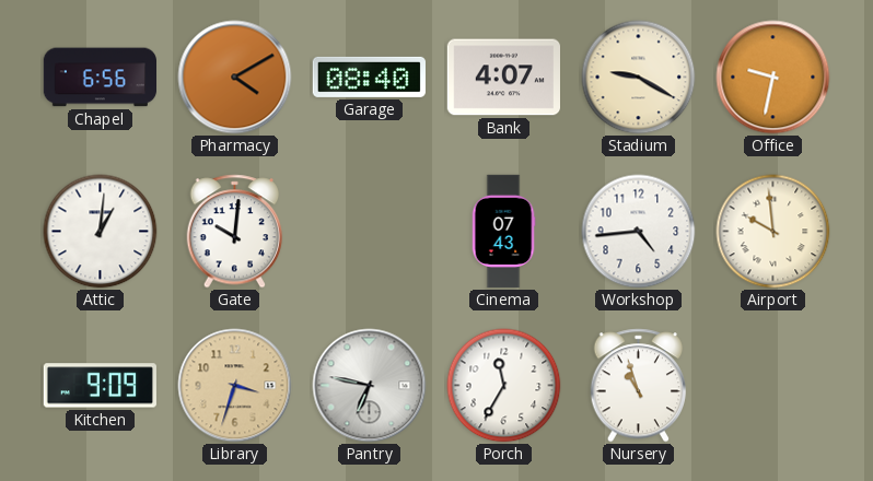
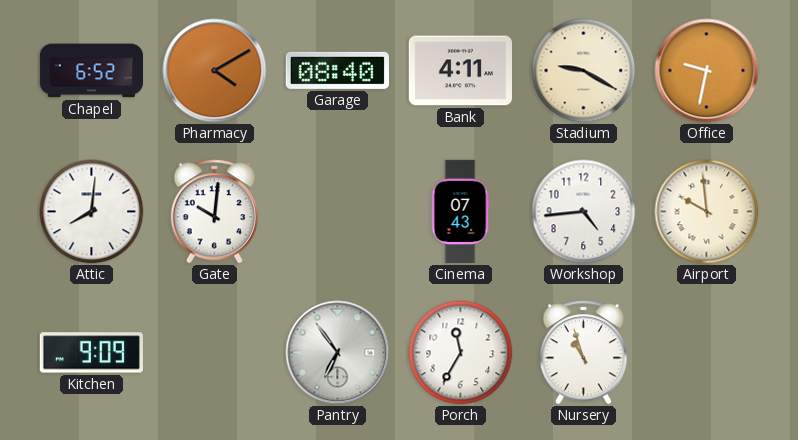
Chapel: 6:56 -> 6:52 (91, 71)
Bank: 4:07 -> 4:11 (460, 71)
Attic: 1:01 -> 8:01 (92, 212)
Library: 3:33 -> none (235, 386)
Pantry: 6:47 -> 6:54 (338, 353)
